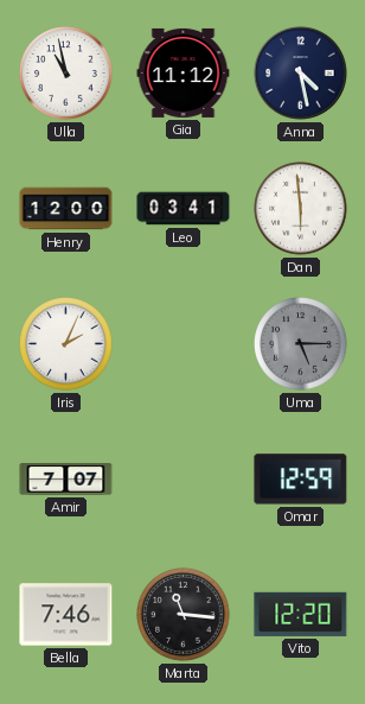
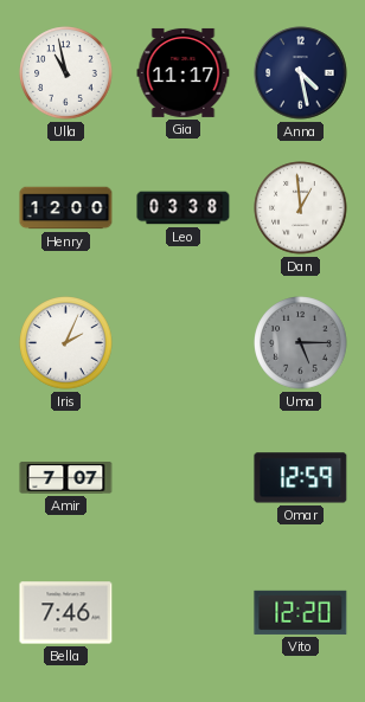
Gia: 11:12 -> 11:17 (184, 72)
Leo: 03:41 -> 03:38 (184, 208)
Dan: 5:59 -> 12:59 (301, 208)
Marta: 11:16 -> none (184, 615)
